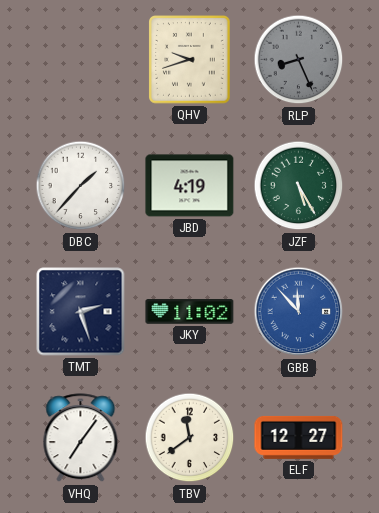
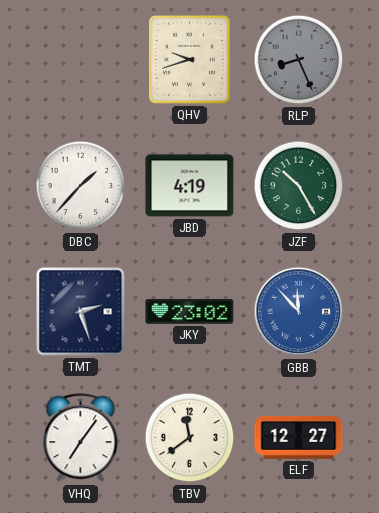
JZF: 5:25 -> 10:25 (299, 186)
JKY: 11:02 -> 23:02 (190, 312)
